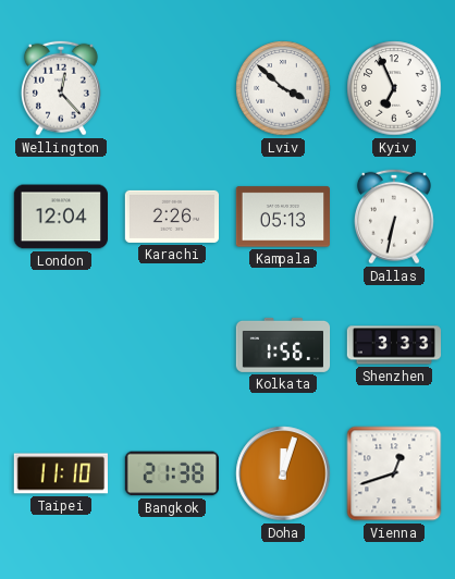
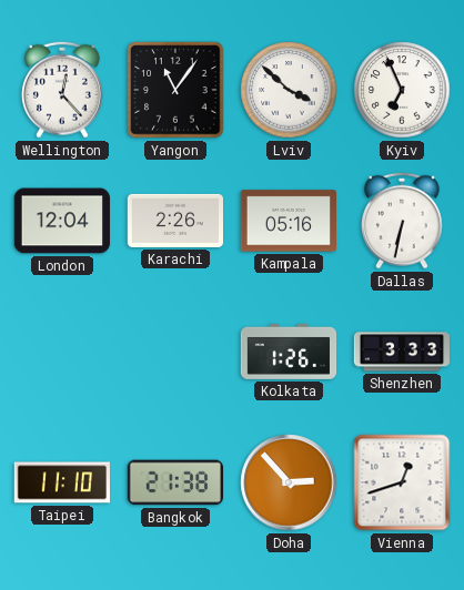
Yangon: none -> 11:06 (175, 90)
Kampala: 05:13 -> 05:16 (288, 221)
Kolkata: 1:56 -> 1:26 (289, 352)
Doha: 12:03 -> 2:53 (289, 482)
